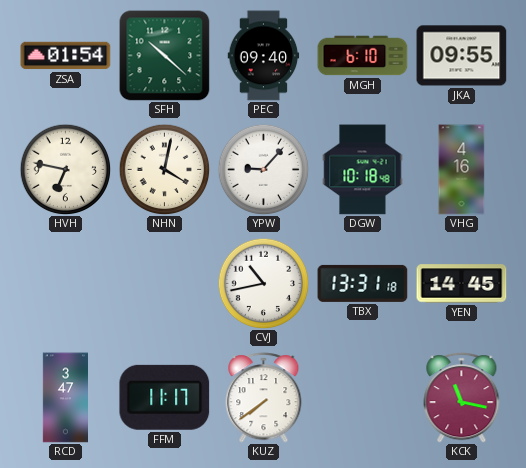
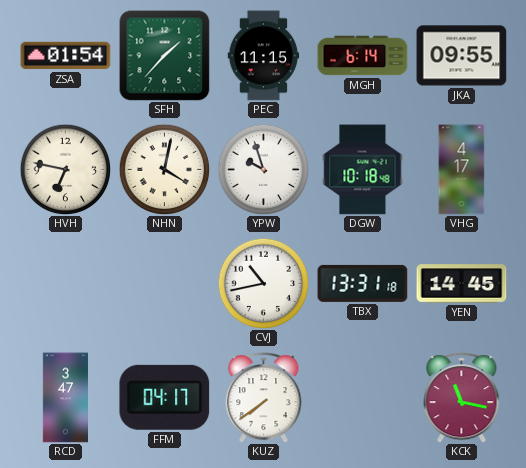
SFH: 10:22 -> 1:37 (165, 56)
PEC: 09:40 -> 11:15 (264, 56)
MGH: 6:10 -> 6:14 (363, 56)
YPW: 9:07 -> 9:57 (263, 169)
VHG: 4:16 -> 4:17 (462, 170)
FFM: 11:17 -> 04:17 (165, 397)
